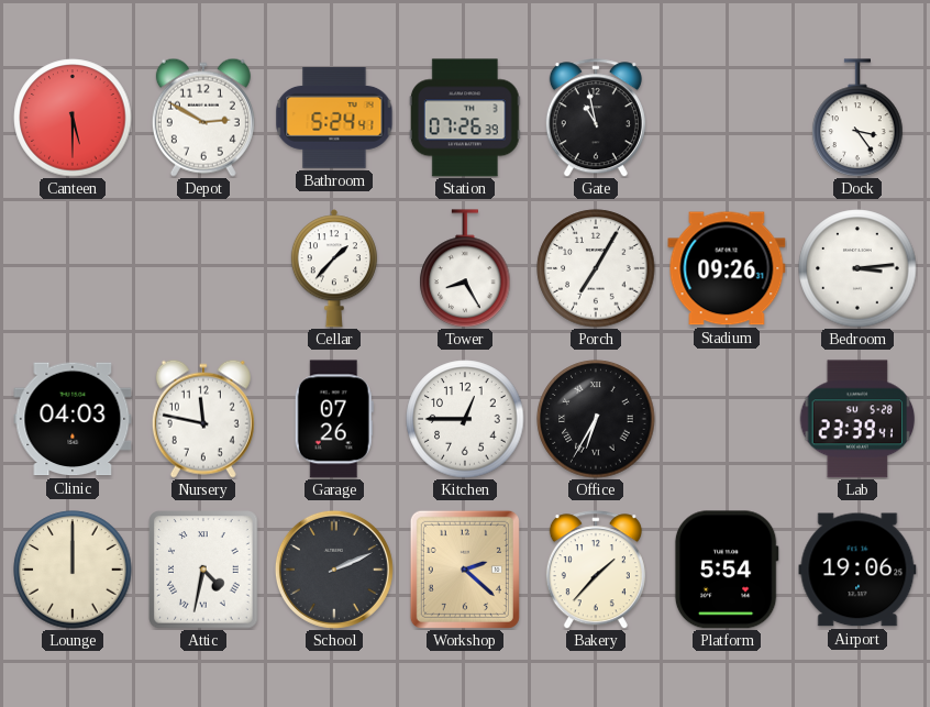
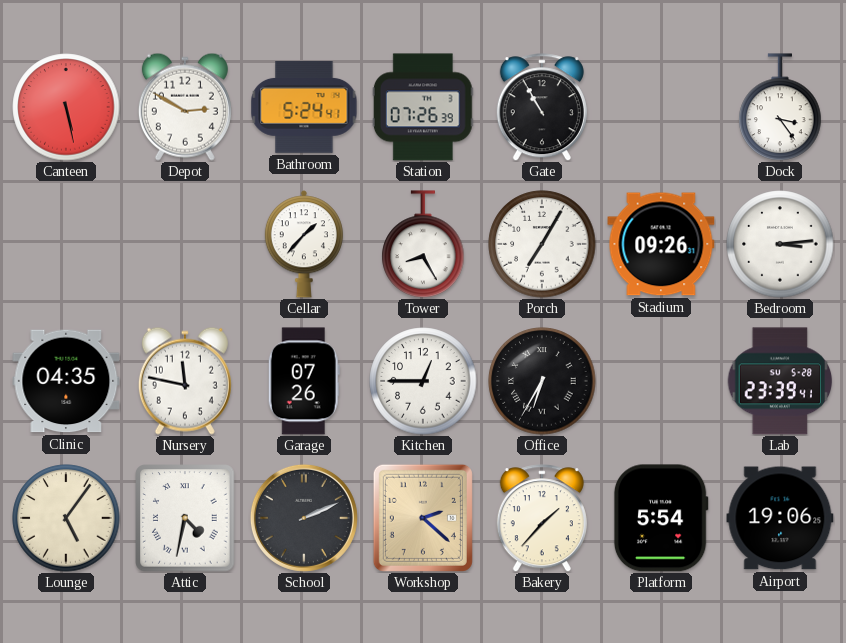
Canteen: 5:30 -> 5:28 (66, 107)
Gate: 10:58 -> 10:55 (542, 107)
Clinic: 04:03 -> 04:35 (66, 381)
Lounge: 12:00 -> 5:06 (66, 518)
